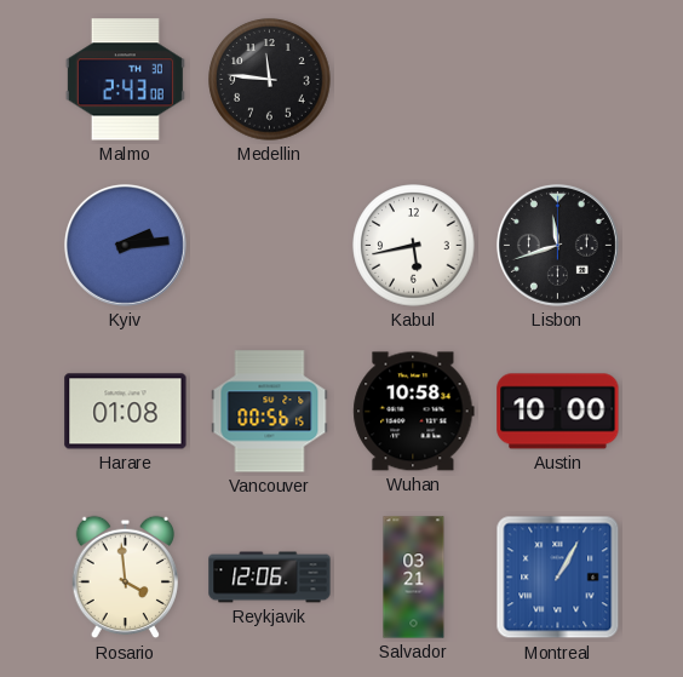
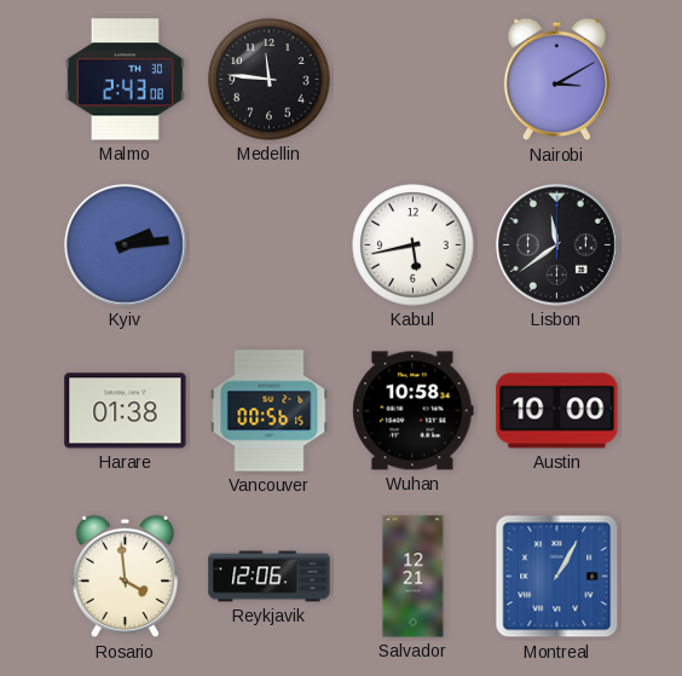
Nairobi: none -> 3:10 (556, 80)
Lisbon: 11:42 -> 11:39 (556, 244)
Harare: 01:08 -> 01:38 (126, 411)
Salvador: 03:21 -> 12:21 (414, 577)
